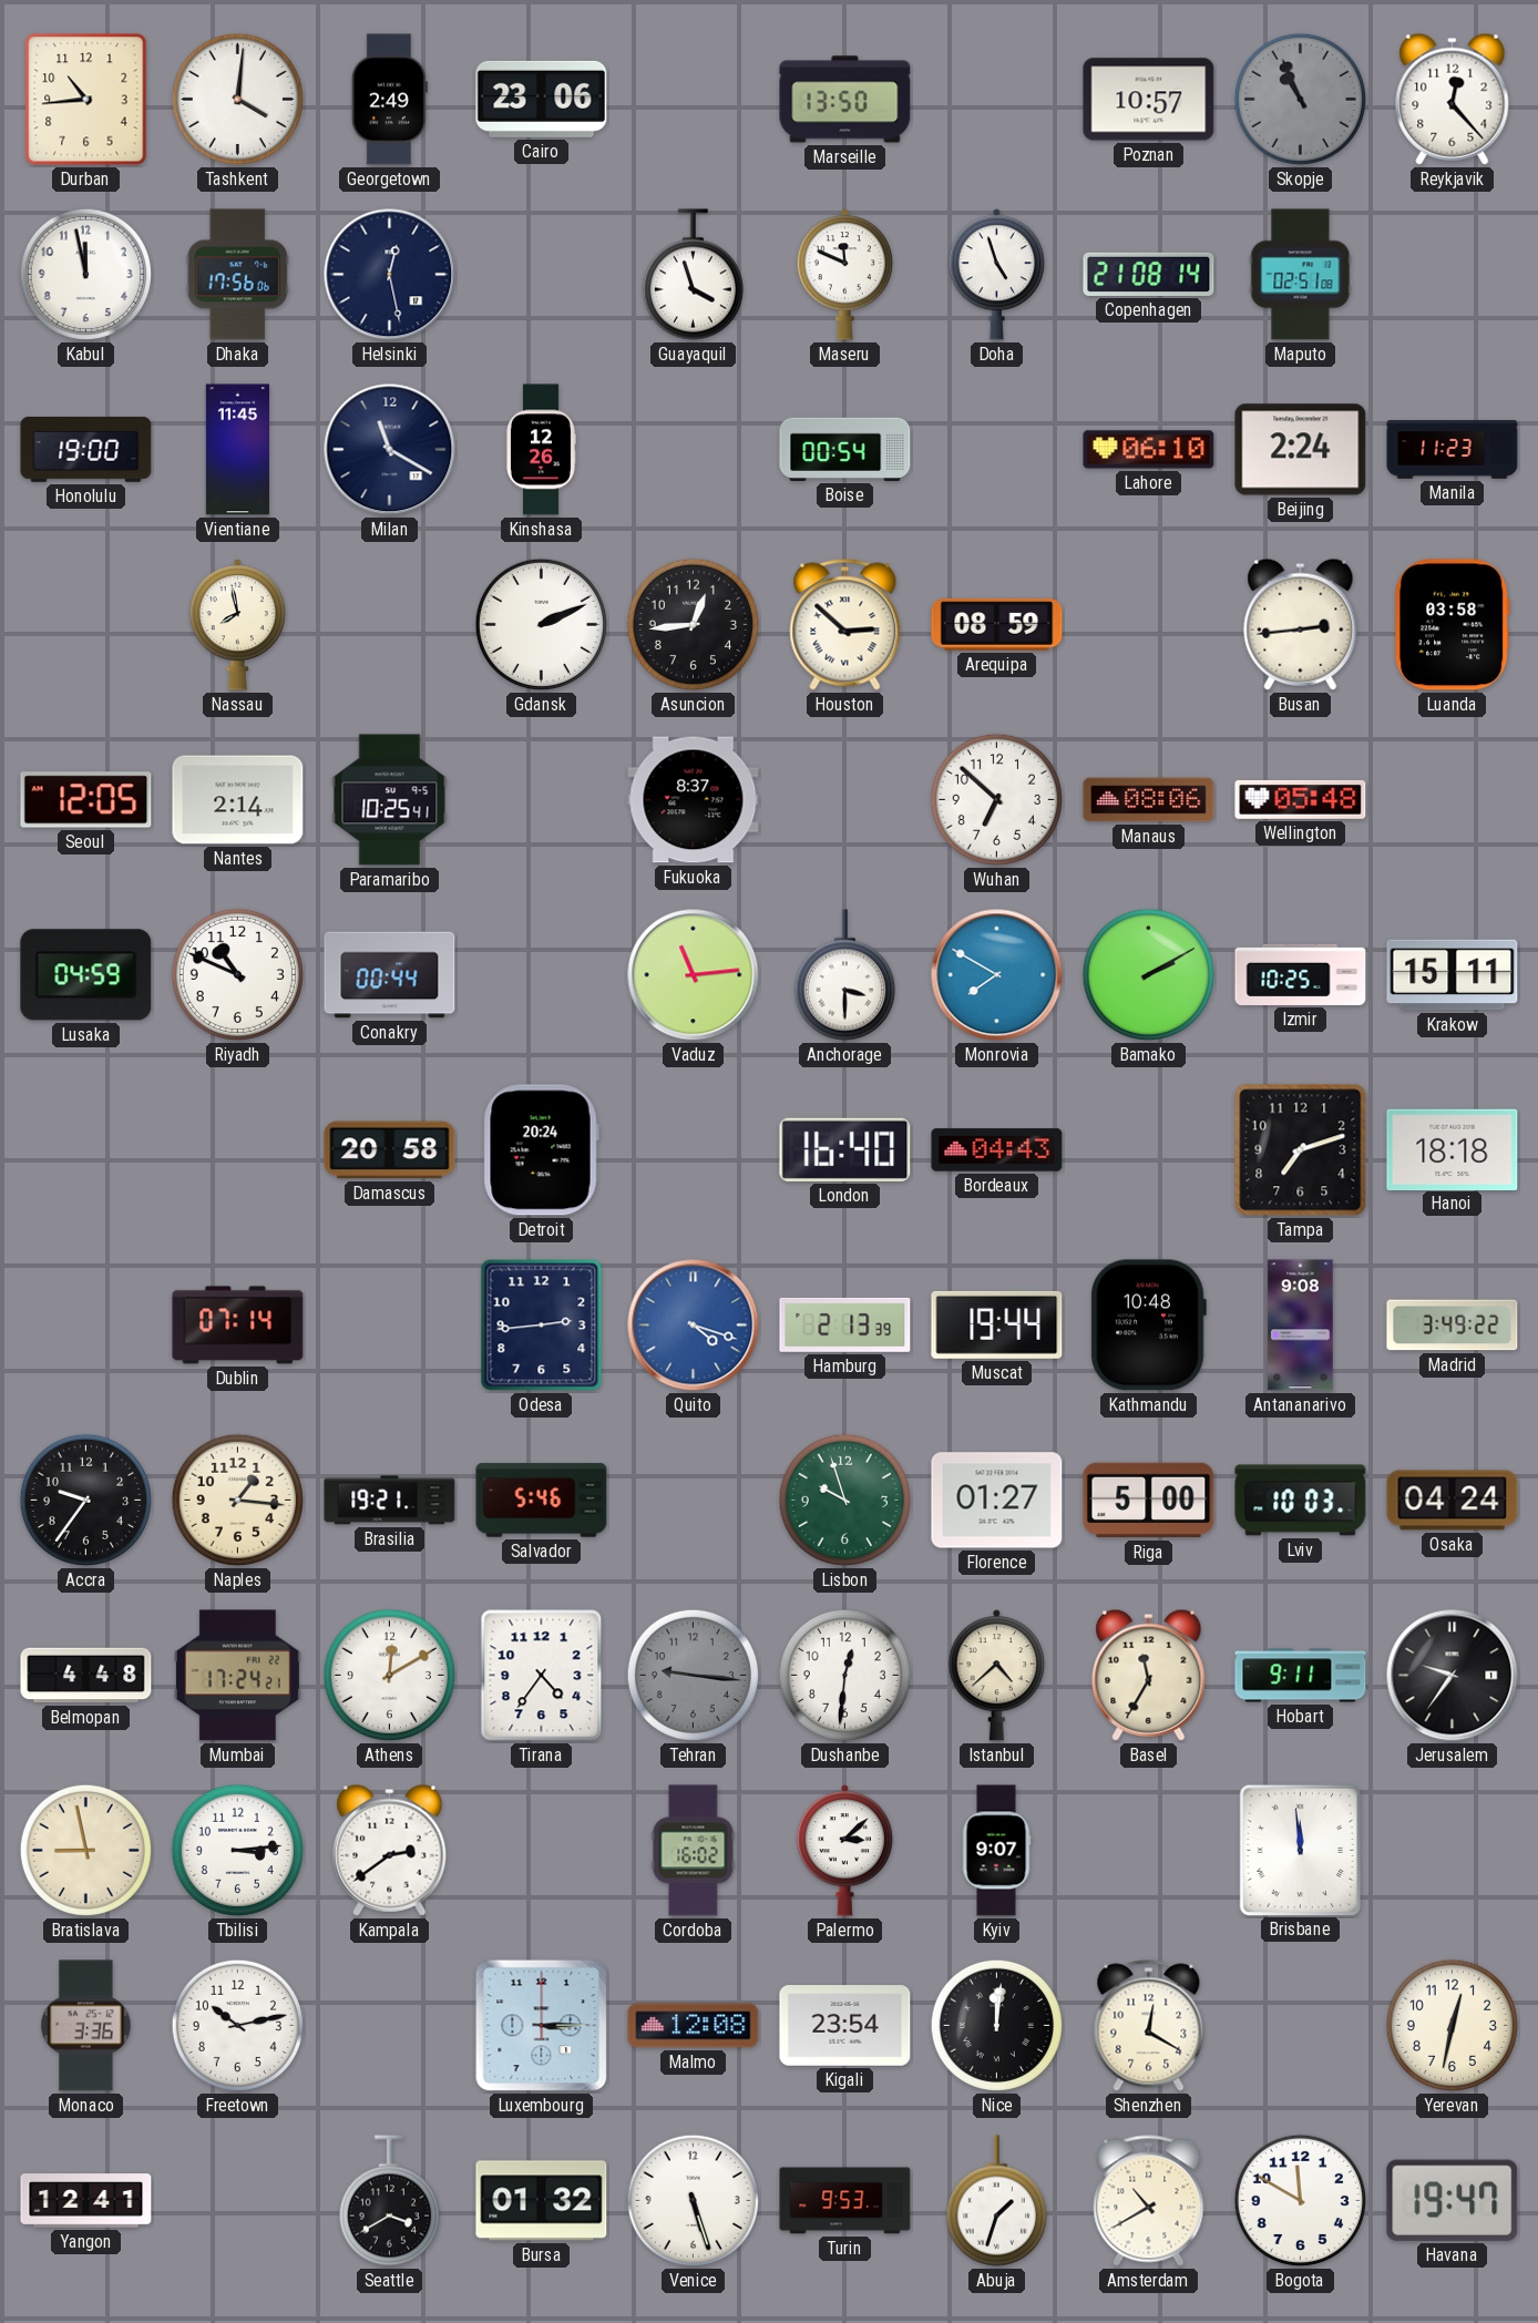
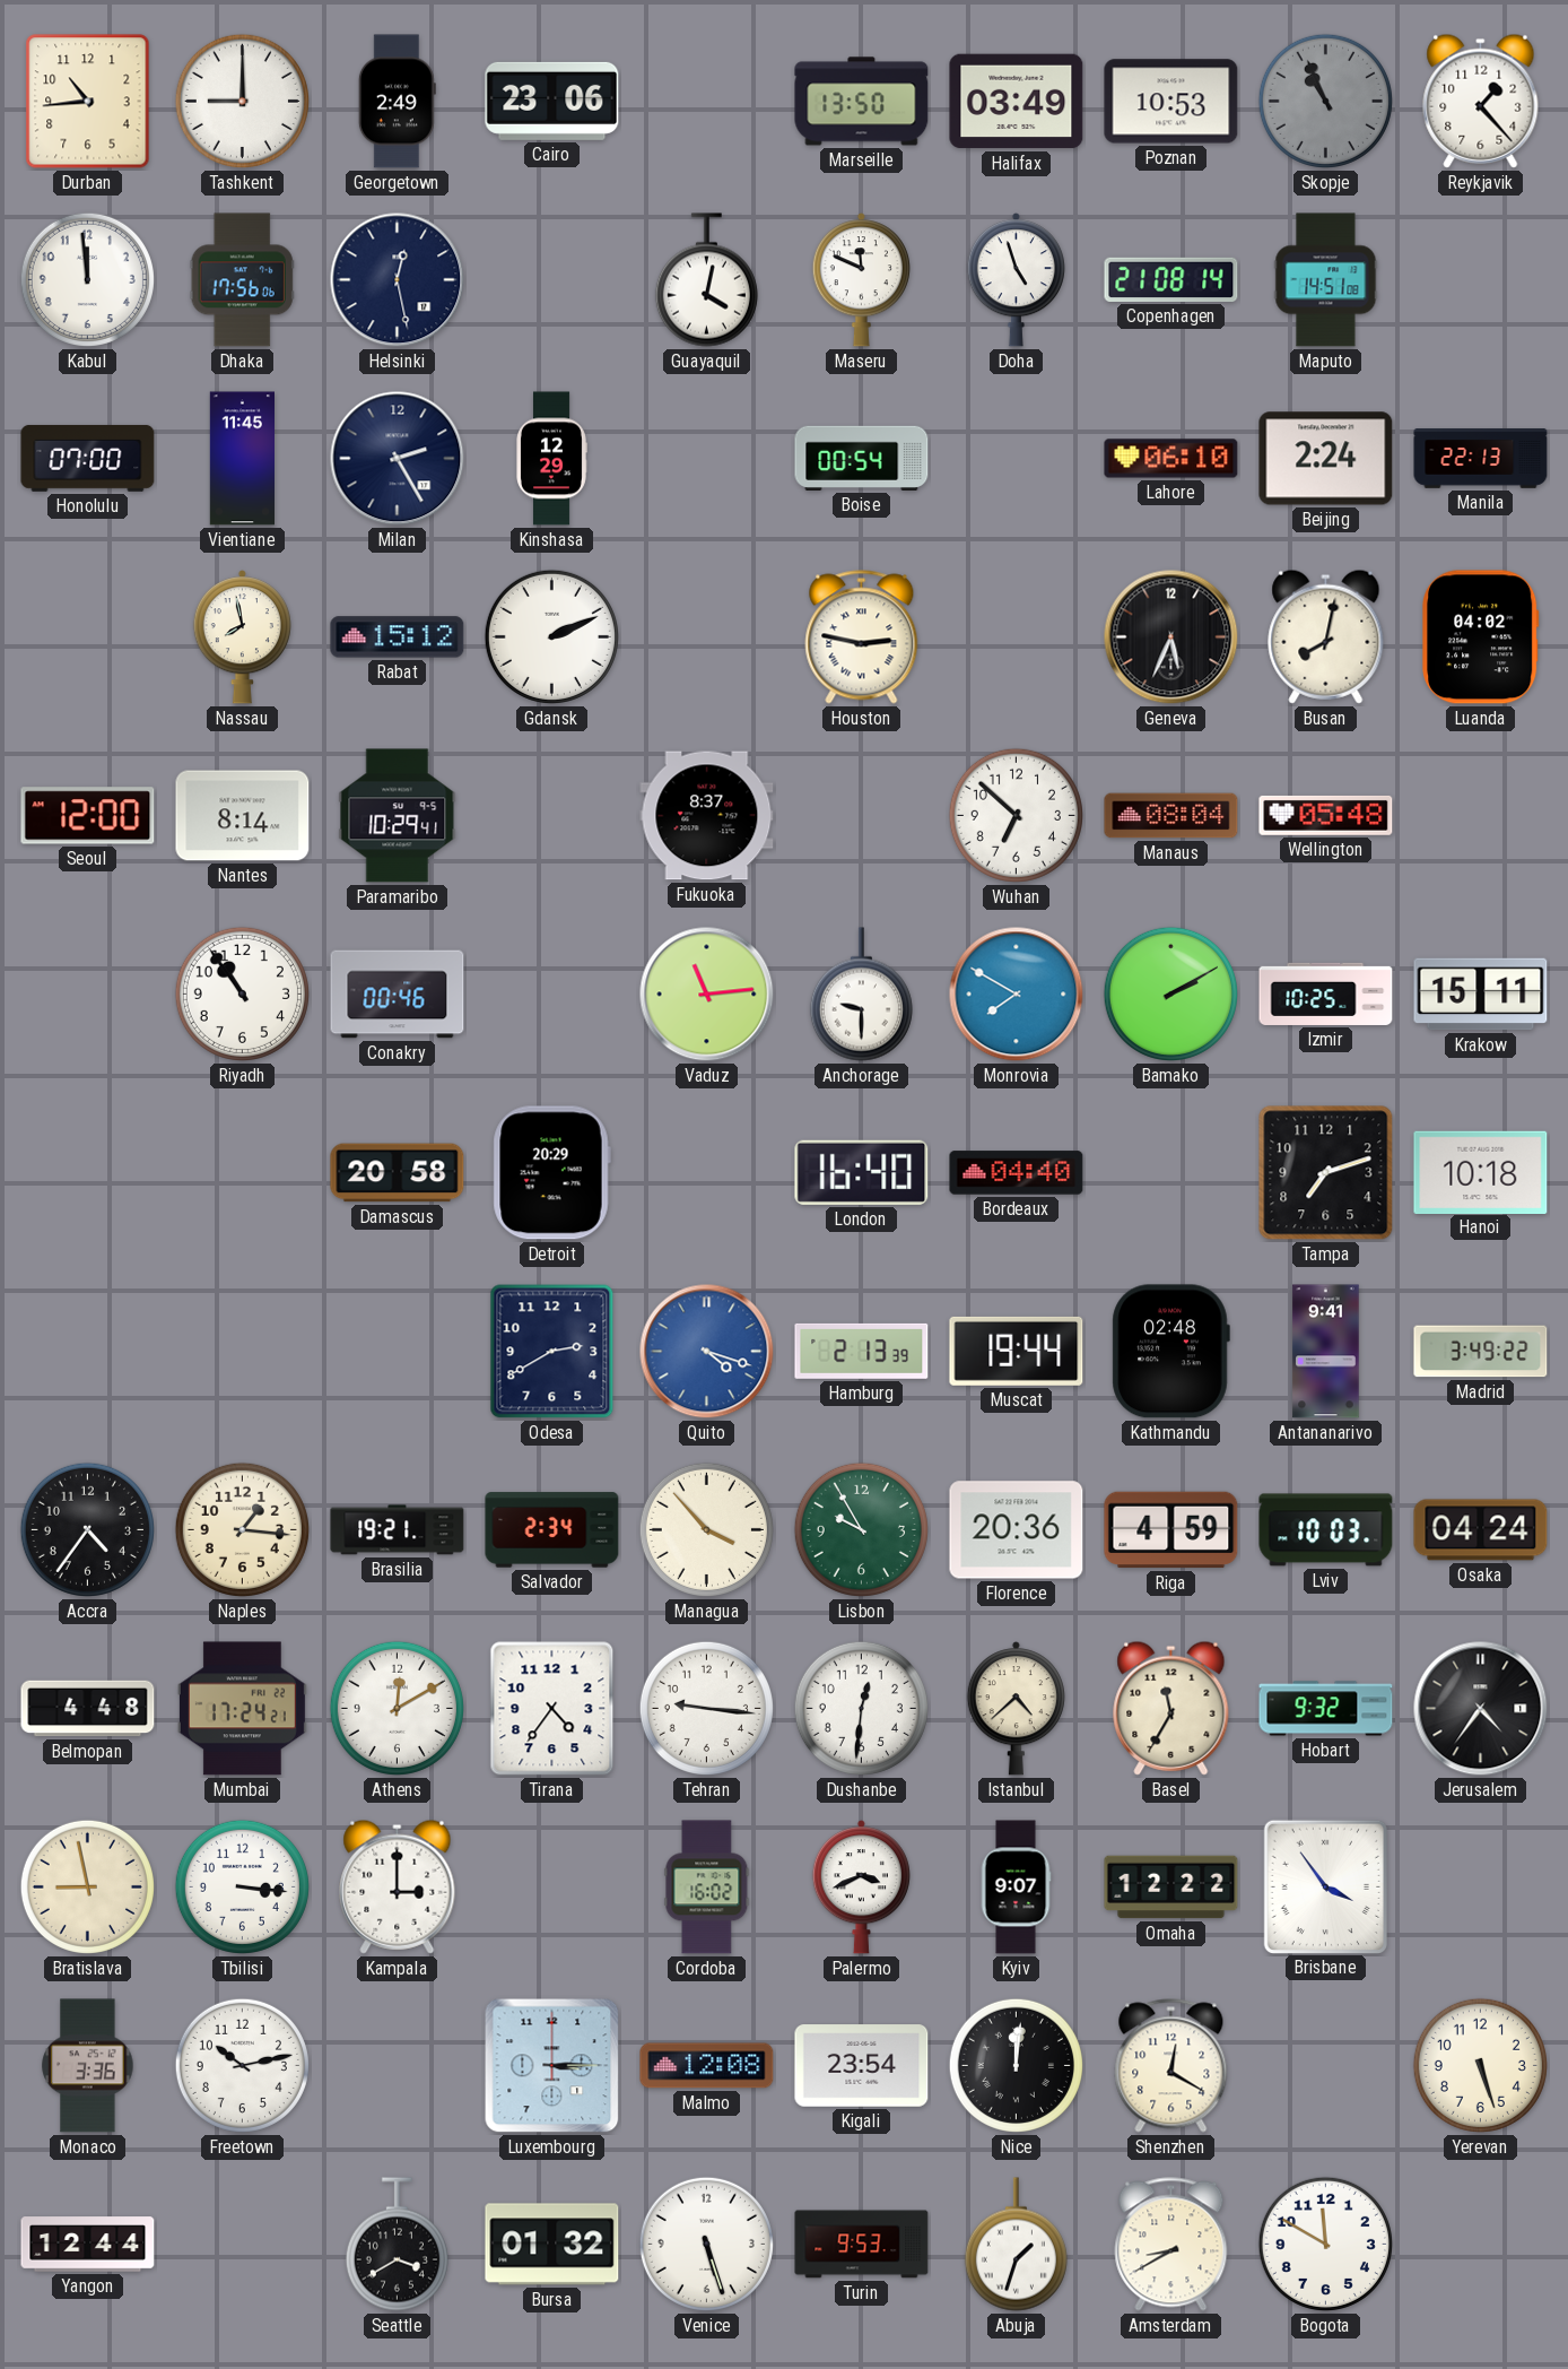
Tashkent: 4:01 -> 9:00 (242, 101)
Halifax: none -> 03:49 (1017, 102)
Poznan: 10:57 -> 10:53 (1171, 102)
Reykjavik: 12:23 -> 1:23 (1481, 101)
Kabul: 11:58 -> 11:59 (87, 279)
Guayaquil: 3:57 -> 4:02 (706, 280)
Maputo: 02:51 -> 14:51 (1326, 280)
Honolulu: 19:00 -> 07:00 (88, 459)
Milan: 11:20 -> 2:25 (398, 459)
Kinshasa: 12:26 -> 12:29 (551, 459)
Manila: 11:23 -> 22:13 (1481, 459)
Rabat: none -> 15:12 (398, 637)
Asuncion: 12:44 -> none (693, 624)
Houston: 2:52 -> 2:47 (862, 637)
Arequipa: 08:59 -> none (997, 625)
Geneva: none -> 5:34 (1171, 637)
Busan: 2:44 -> 8:02 (1326, 636)
Luanda: 03:58 -> 04:02 (1481, 637)
Seoul: 12:05 -> 12:00 (88, 816)
Nantes: 2:14 -> 8:14 (243, 816)
Paramaribo: 10:25 -> 10:29 (398, 816)
Manaus: 08:06 -> 08:04 (1171, 816)
Lusaka: 04:59 -> none (86, 975)
Riyadh: 10:49 -> 10:54 (242, 993)
Conakry: 00:44 -> 00:46 (398, 995)
Anchorage: 3:30 -> 9:30 (861, 995)
Detroit: 20:24 -> 20:29 (551, 1173)
Bordeaux: 04:43 -> 04:40 (1017, 1173)
Hanoi: 18:18 -> 10:18 (1481, 1172)
Dublin: 07:14 -> none (238, 1326)
Odesa: 2:44 -> 2:40 (552, 1352)
Kathmandu: 10:48 -> 02:48 (1170, 1352)
Antananarivo: 9:08 -> 9:41 (1326, 1352)
Accra: 9:36 -> 4:36 (87, 1529)
Salvador: 5:46 -> 2:34 (552, 1530)
Managua: none -> 3:53 (706, 1529)
Lisbon: 9:57 -> 9:55 (861, 1529)
Florence: 01:27 -> 20:36 (1017, 1530)
Riga: 5:00 -> 4:59 (1171, 1530)
Tehran dial: grey -> white (706, 1708)
Hobart: 9:11 -> 9:32 (1326, 1709)
Jerusalem: 9:36 -> 4:36 (1481, 1709)
Tbilisi: 3:14 -> 3:16 (242, 1886)
Kampala: 2:39 -> 3:00 (398, 1886)
Palermo: 3:08 -> 3:41 (861, 1888)
Omaha: none -> 12:22 (1171, 1888)
Brisbane: 11:59 -> 3:54 (1325, 1886)
Yerevan: 12:32 -> 5:27 (1480, 2065)
Yangon: 12:41 -> 12:44 (88, 2245)
Amsterdam: 10:40 -> 8:40 (1171, 2245)
Havana: 19:47 -> none (1453, 2200)
